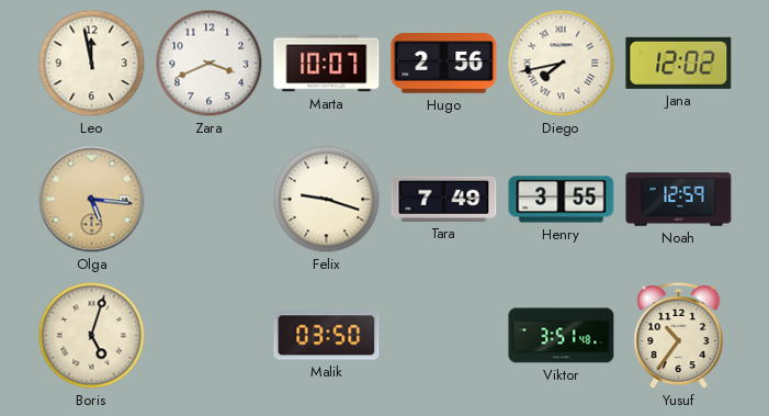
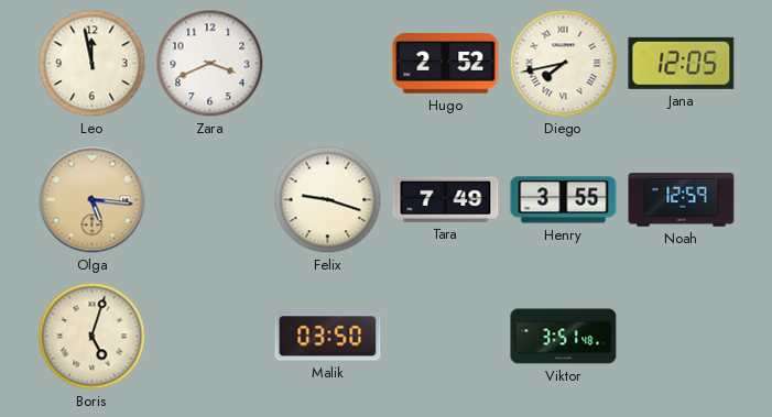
Marta: 10:07 -> none (327, 64)
Hugo: 2:56 -> 2:52 (446, 64)
Jana: 12:02 -> 12:05 (682, 63)
Yusuf: 10:36 -> none (679, 336)
